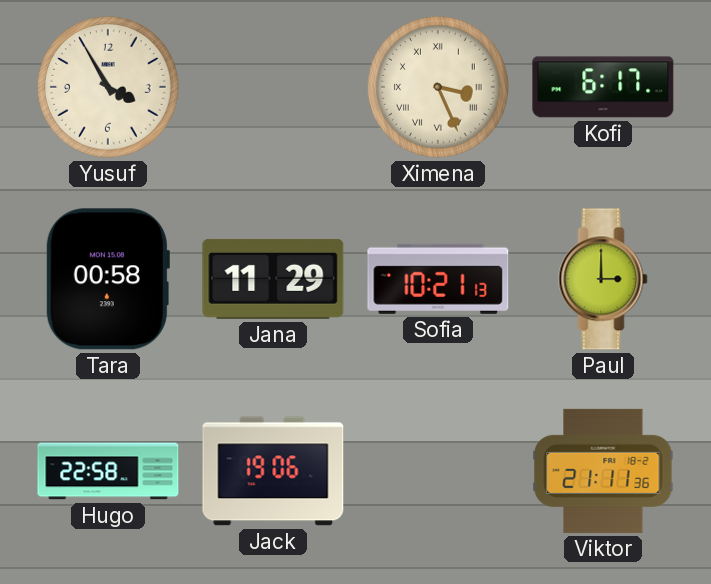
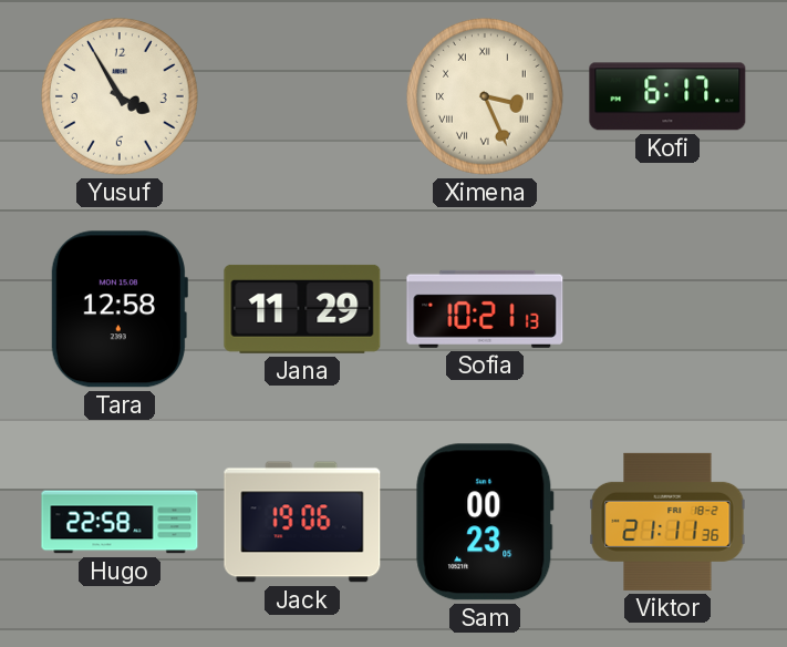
Tara: 00:58 -> 12:58 (118, 309)
Paul: 3:00 -> none (603, 279)
Sam: none -> 00:23 (485, 522)
